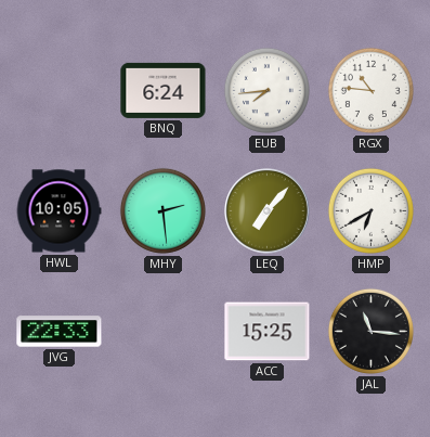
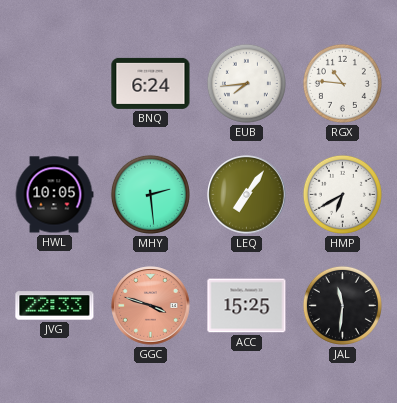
LEQ: 7:07 -> 7:06 (247, 195)
GGC: none -> 3:48 (151, 306)
JAL: 11:16 -> 11:31 (342, 305)
